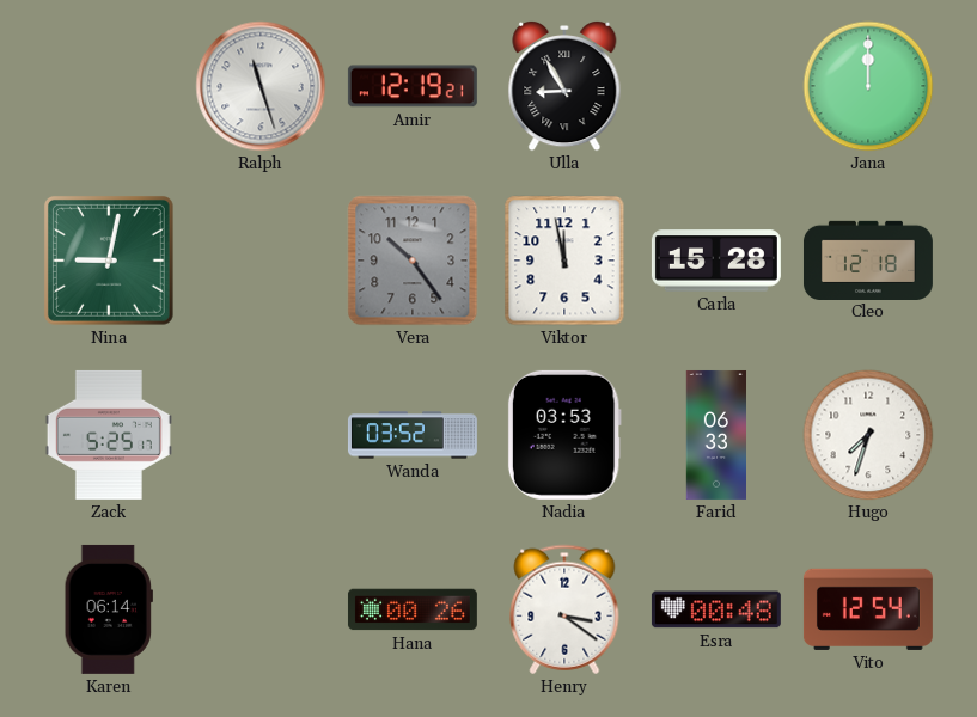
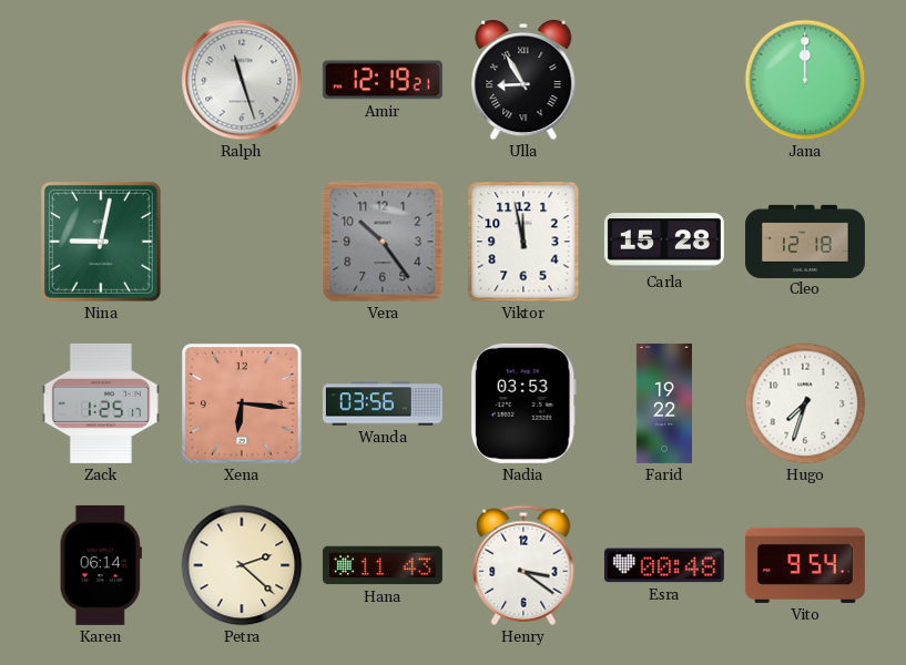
Zack: 5:25 -> 1:25 (101, 403)
Xena: none -> 6:16 (242, 403)
Wanda: 03:52 -> 03:56 (383, 403)
Farid: 06:33 -> 19:22 (663, 403)
Petra: none -> 2:22 (242, 565)
Hana: 00:26 -> 11:43 (383, 565)
Vito: 12:54 -> 9:54 (805, 565)
